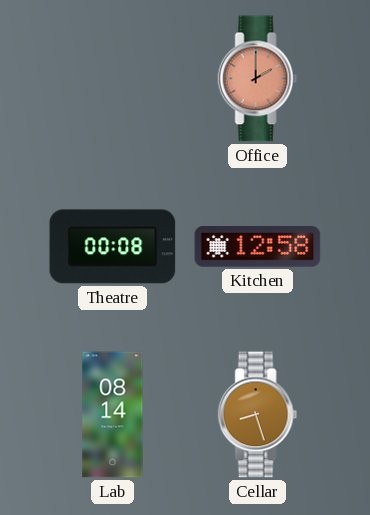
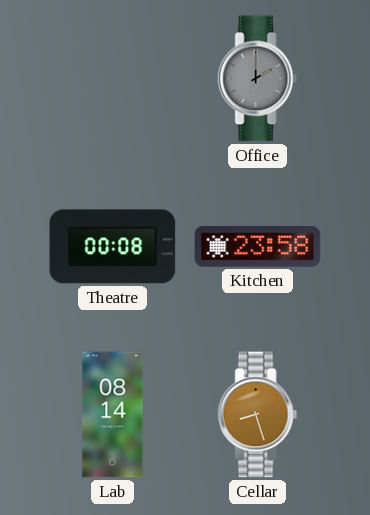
Office dial: salmon -> grey (258, 79)
Kitchen: 12:58 -> 23:58 (258, 247)
